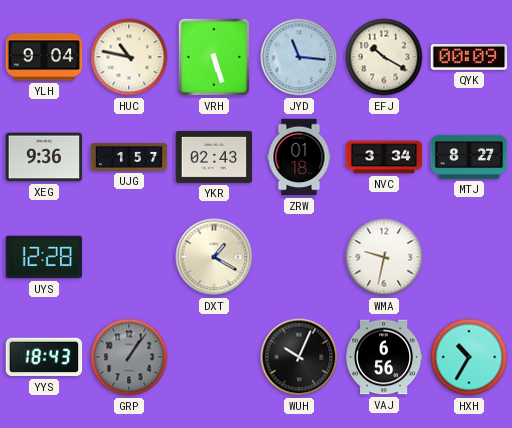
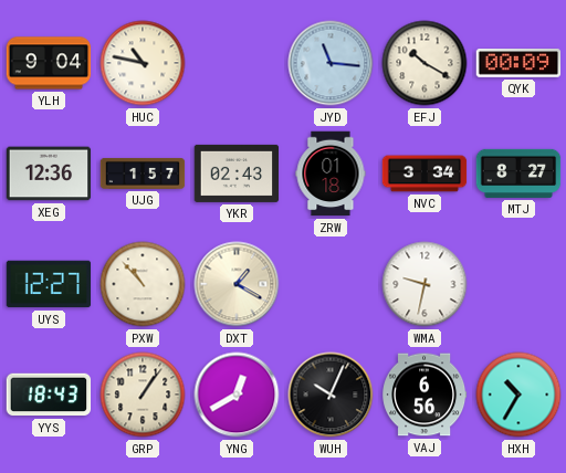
VRH: 5:27 -> none (214, 57)
XEG: 9:36 -> 12:36 (49, 174)
UYS: 12:28 -> 12:27 (49, 284)
PXW: none -> 10:53 (143, 284)
GRP dial: grey -> cream (143, 395)
YNG: none -> 12:40 (237, 395)
